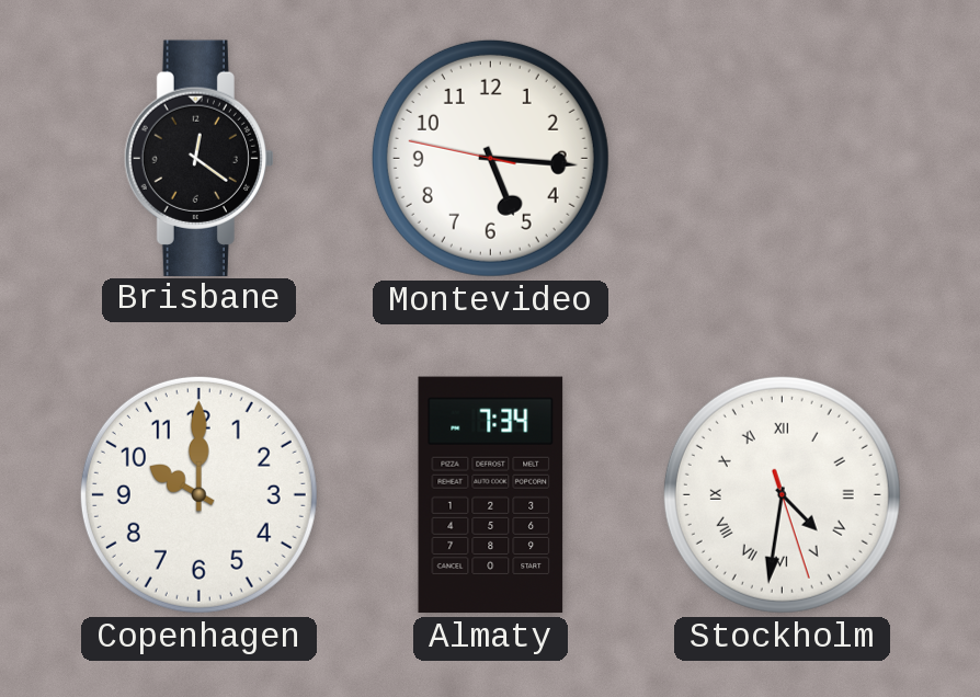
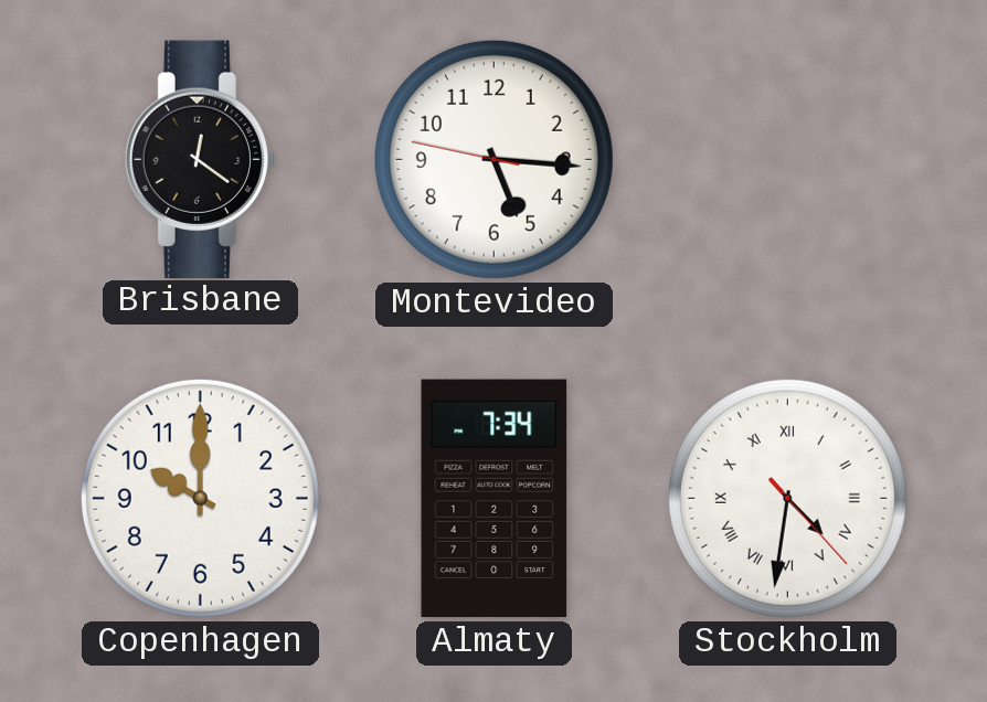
Stockholm: 4:31:27 -> 4:31:23 (787, 498)
